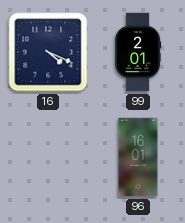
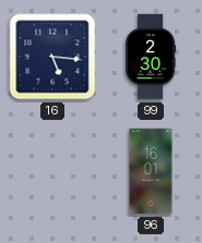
16: 4:19 -> 5:16 (52, 57)
99: 2:01 -> 2:30 (151, 57)
